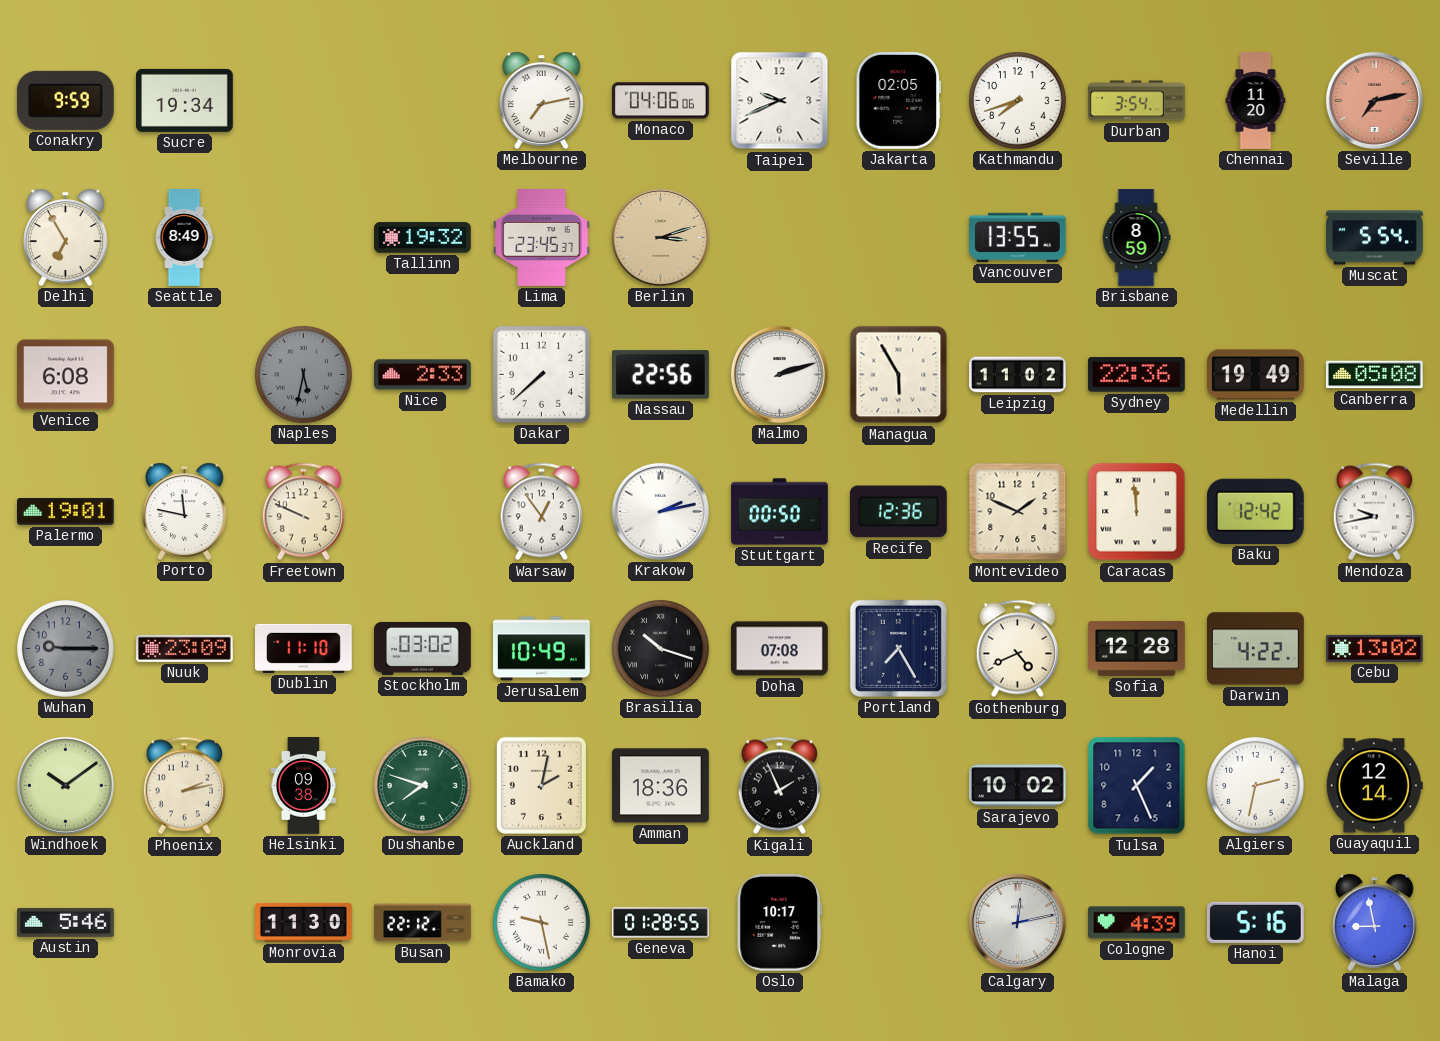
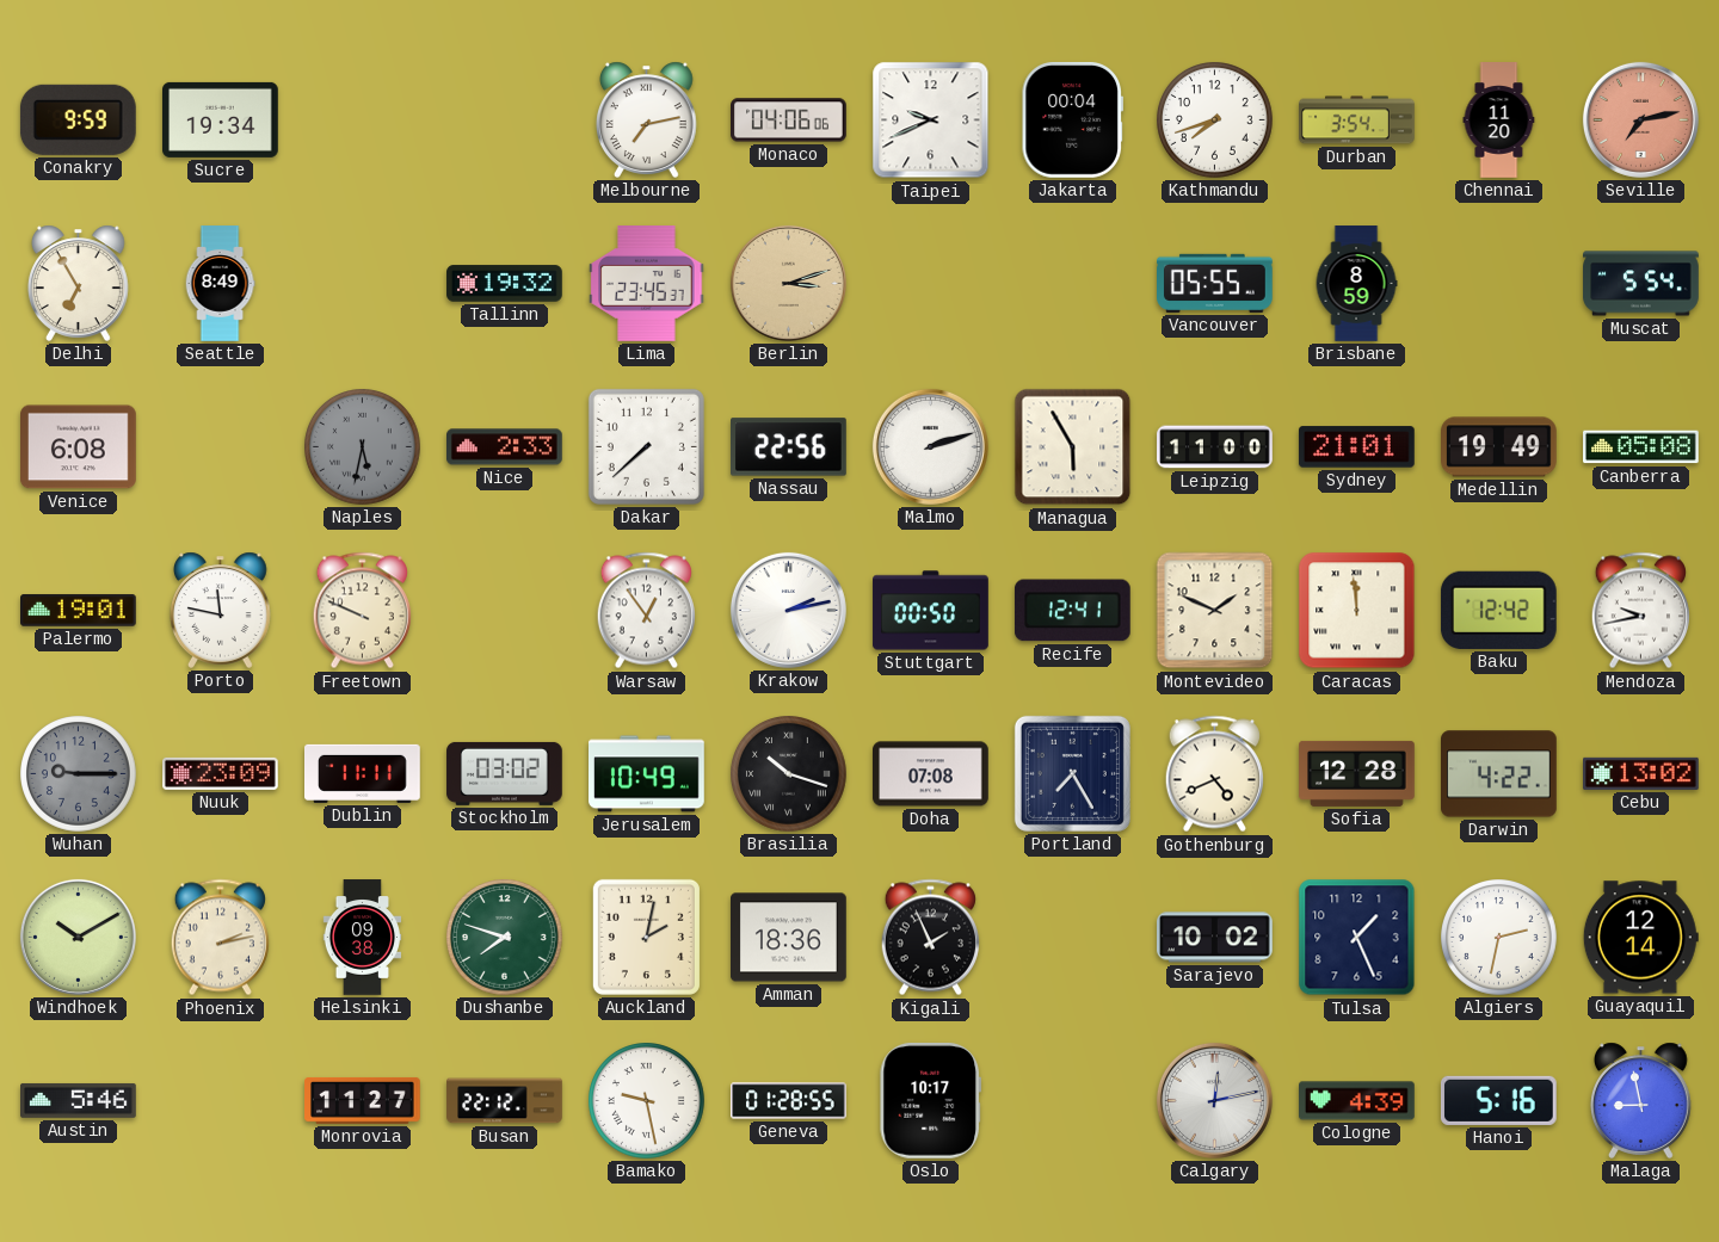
Jakarta: 02:05 -> 00:04 (1072, 121)
Vancouver: 13:55 -> 05:55 (1215, 283)
Leipzig: 11:02 -> 11:00 (1215, 447)
Sydney: 22:36 -> 21:01 (1356, 447)
Recife: 12:36 -> 12:41 (1072, 611)
Dublin: 11:10 -> 11:11 (363, 773)
Windhoek: 10:09 -> 10:10 (78, 937)
Monrovia: 11:30 -> 11:27 (363, 1100)
